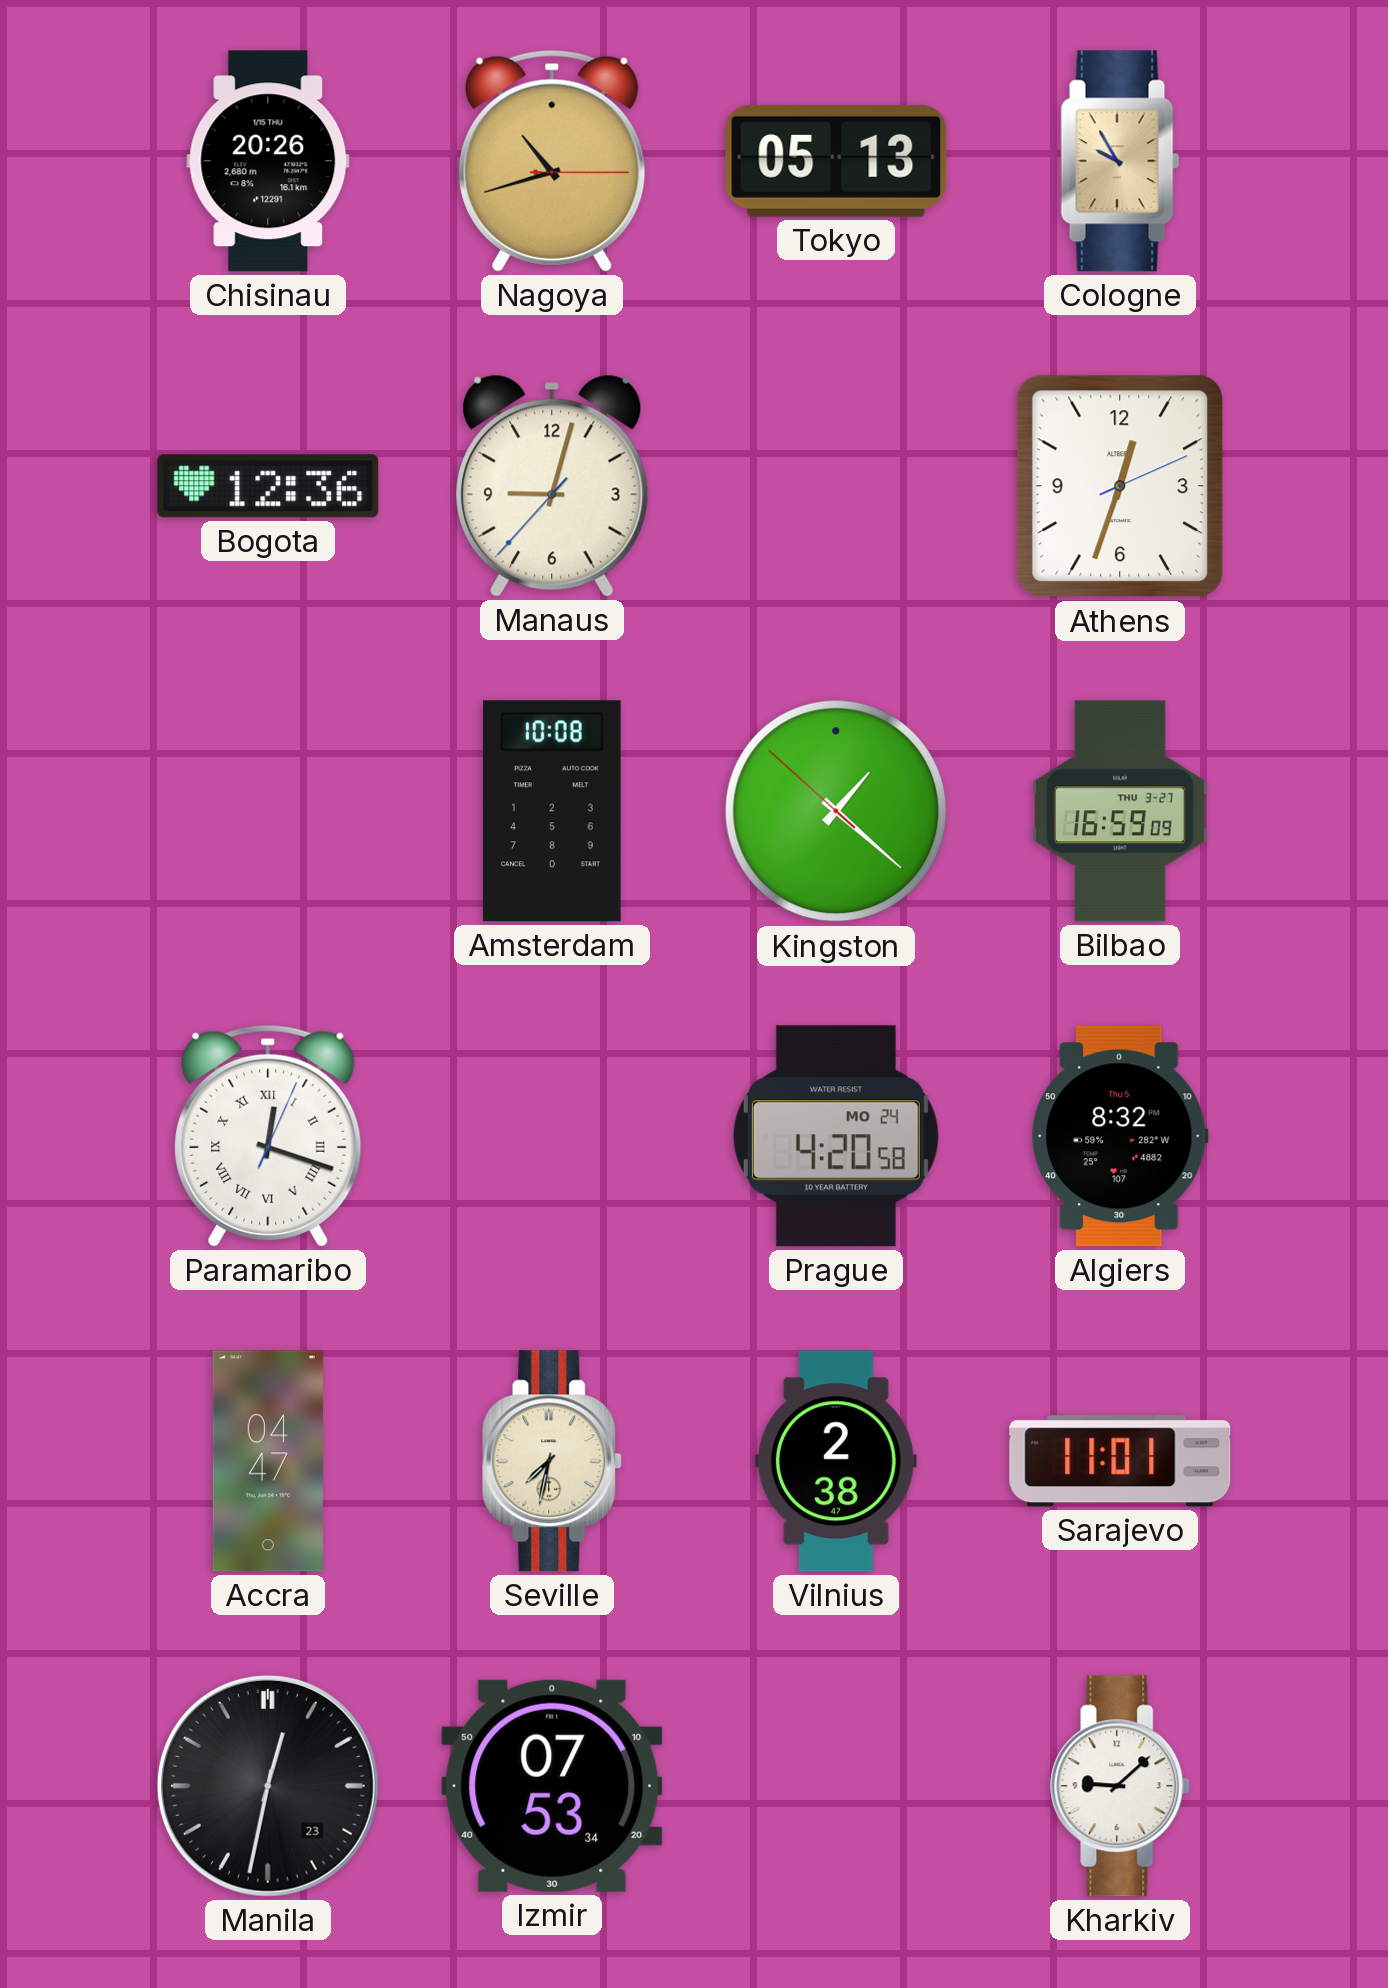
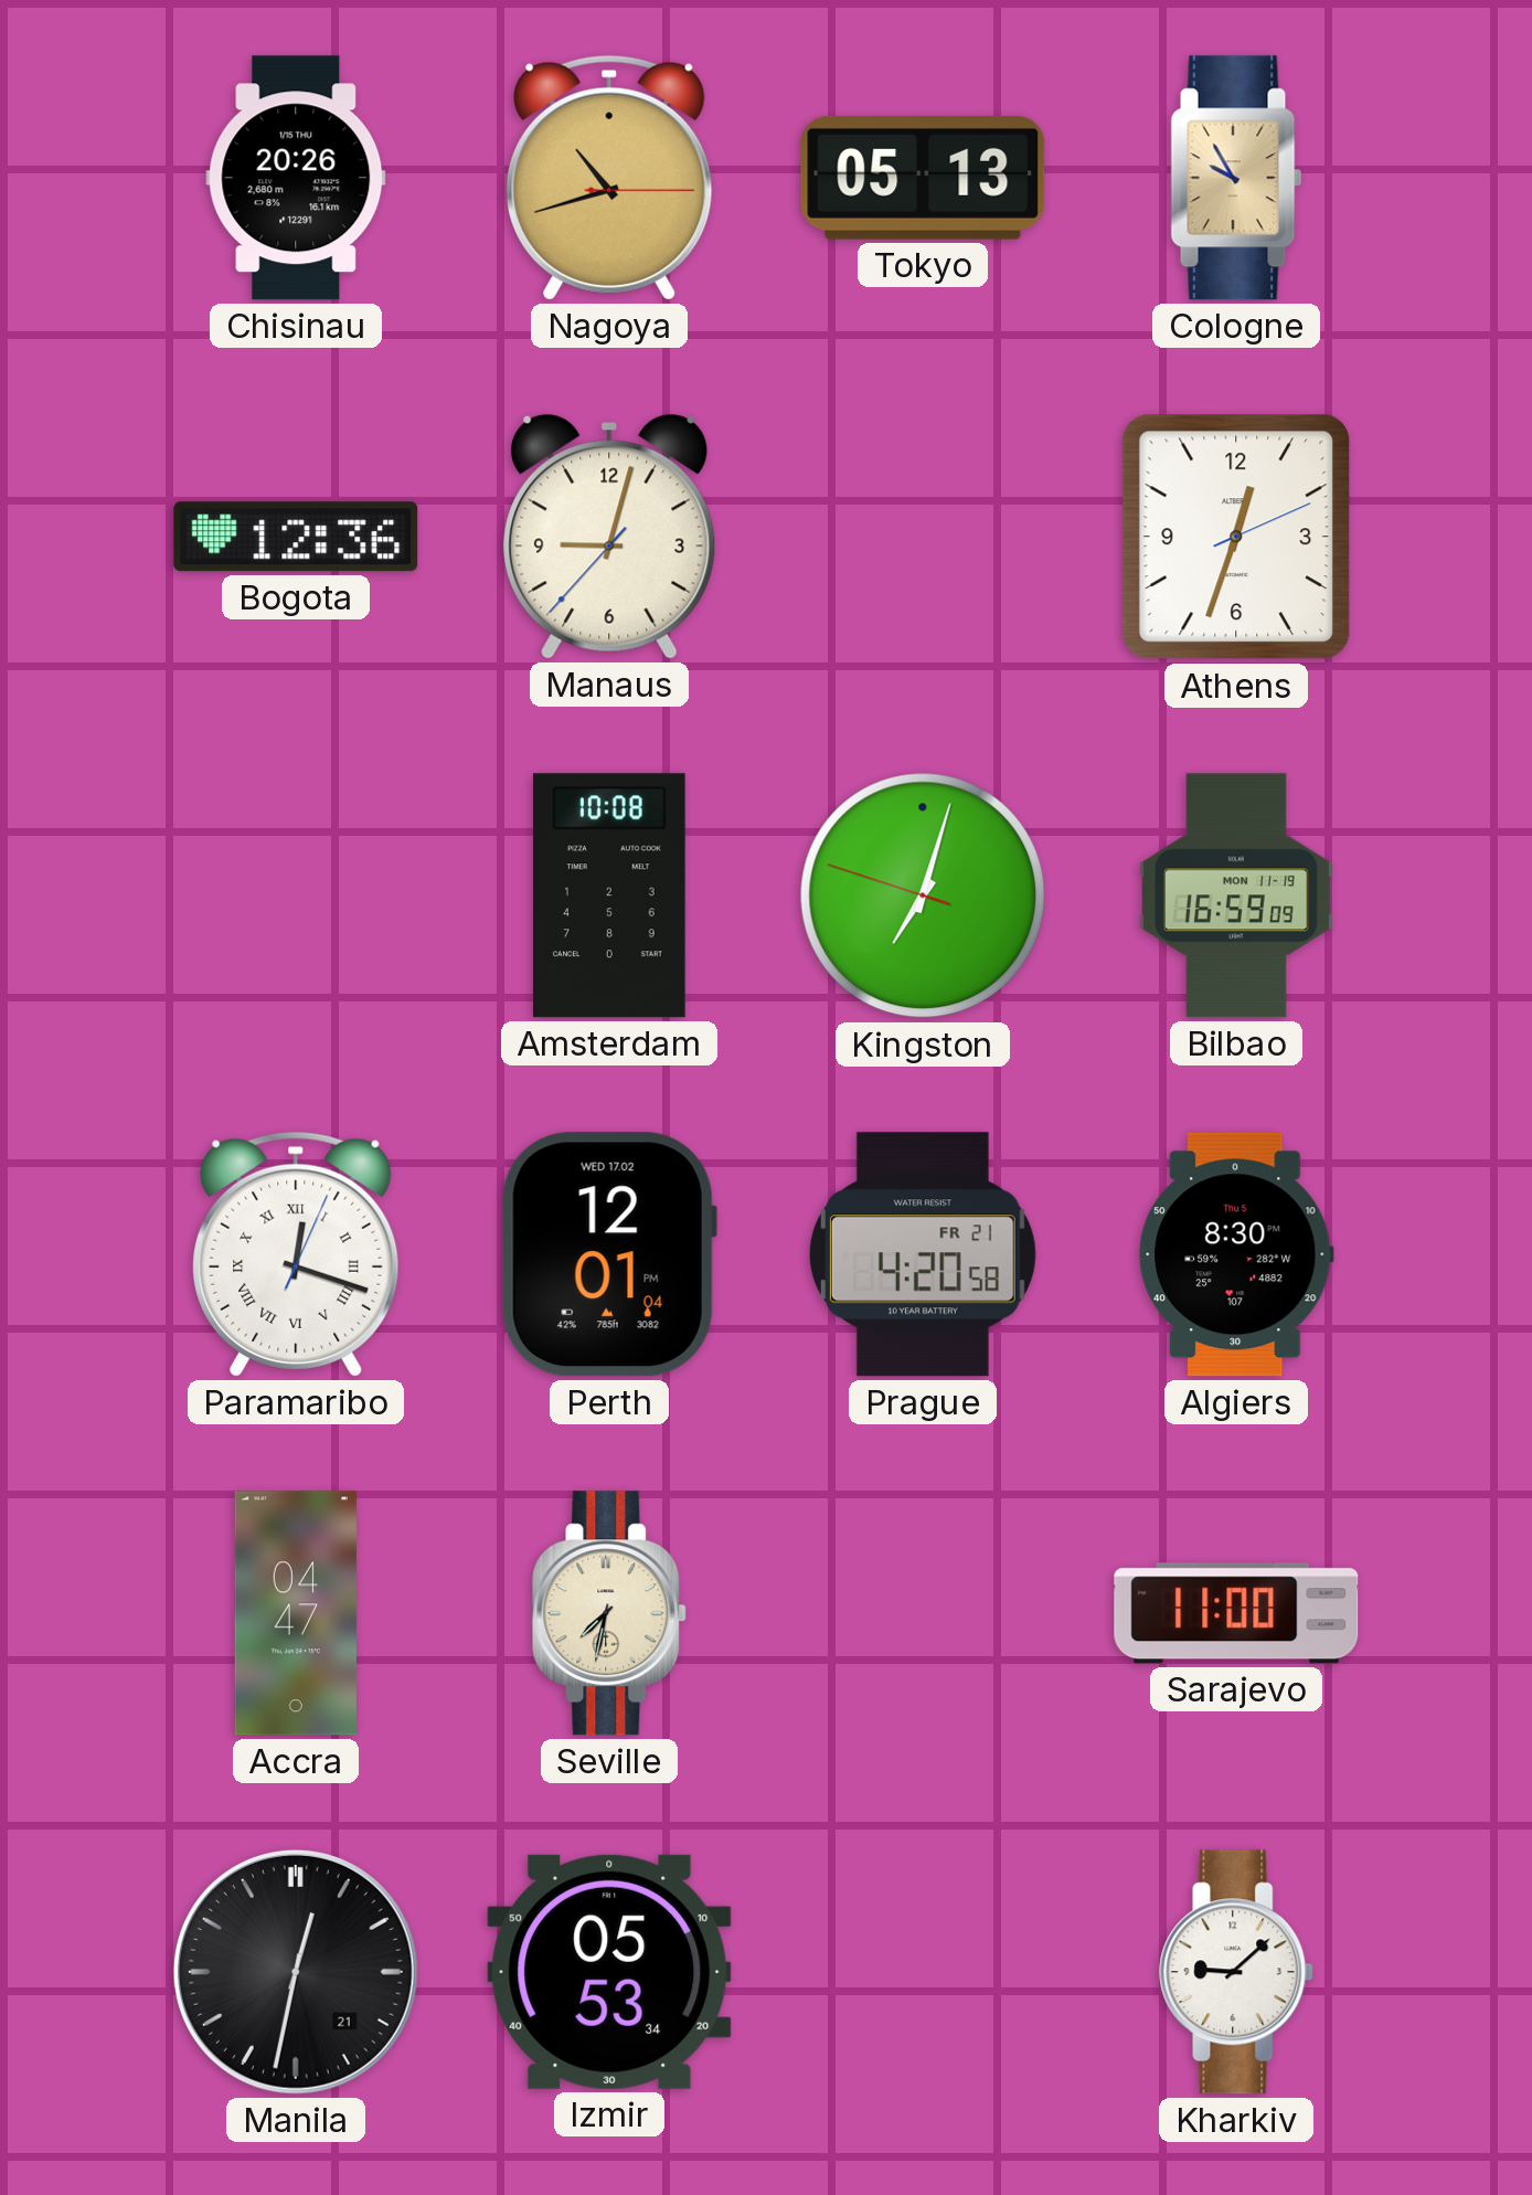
Kingston: 1:21 -> 7:02 (923, 895)
Bilbao date: THU 3-27 -> MON 11-19 (1237, 895)
Perth: none -> 12:01 (609, 1254)
Prague date: MO 24 -> FR 21 (923, 1254)
Algiers: 8:32 -> 8:30 (1236, 1254)
Vilnius: 2:38 -> none (836, 1461)
Sarajevo: 11:01 -> 11:00 (1236, 1613)
Manila date: 23 -> 21 (296, 1972)
Izmir: 07:53 -> 05:53 (609, 1972)
